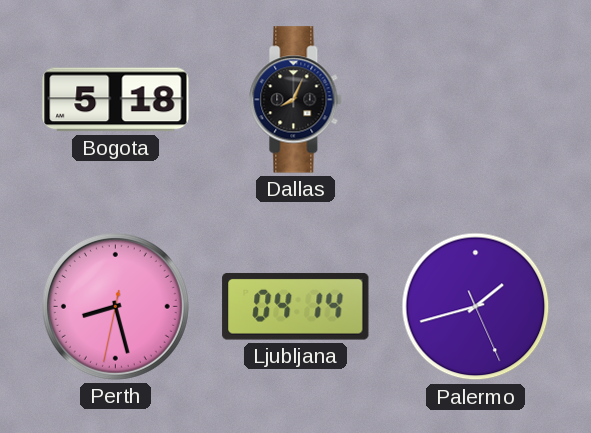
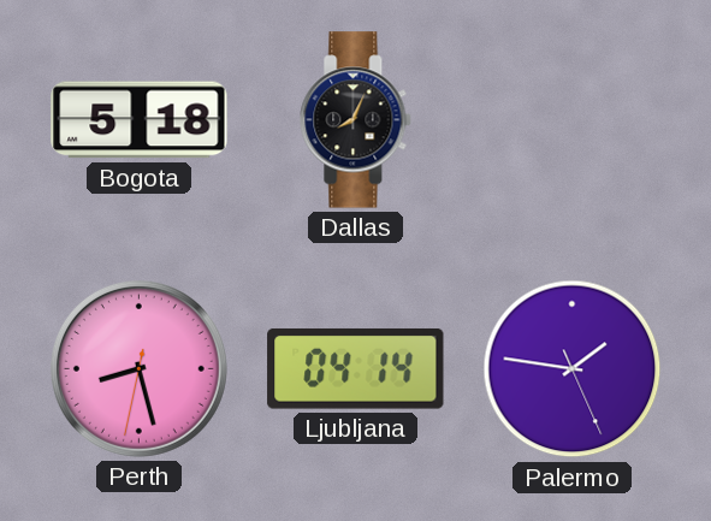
Palermo: 1:42 -> 1:46 (573, 369)
